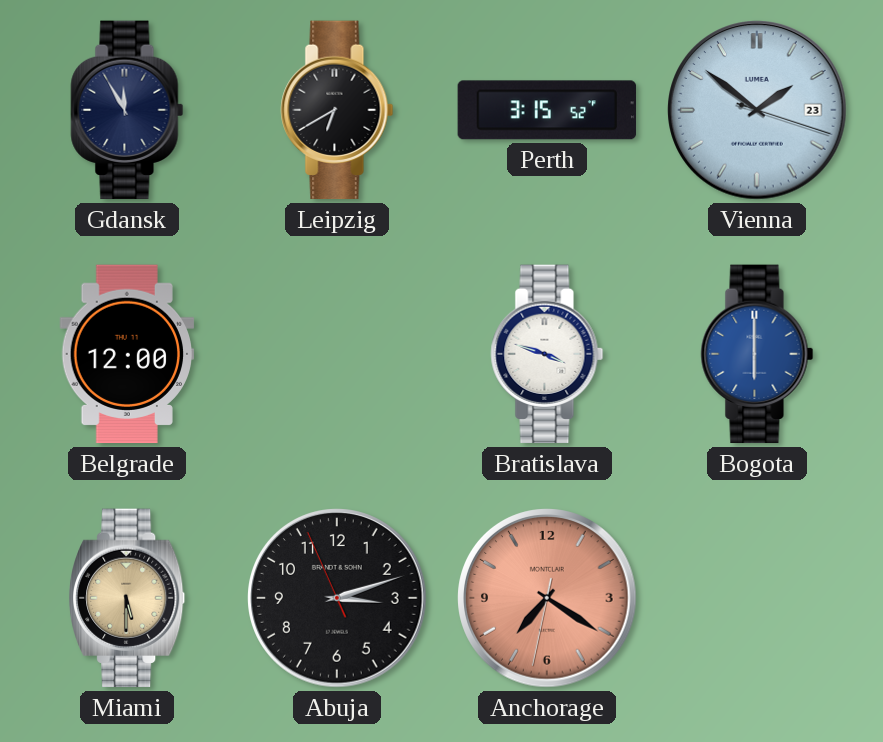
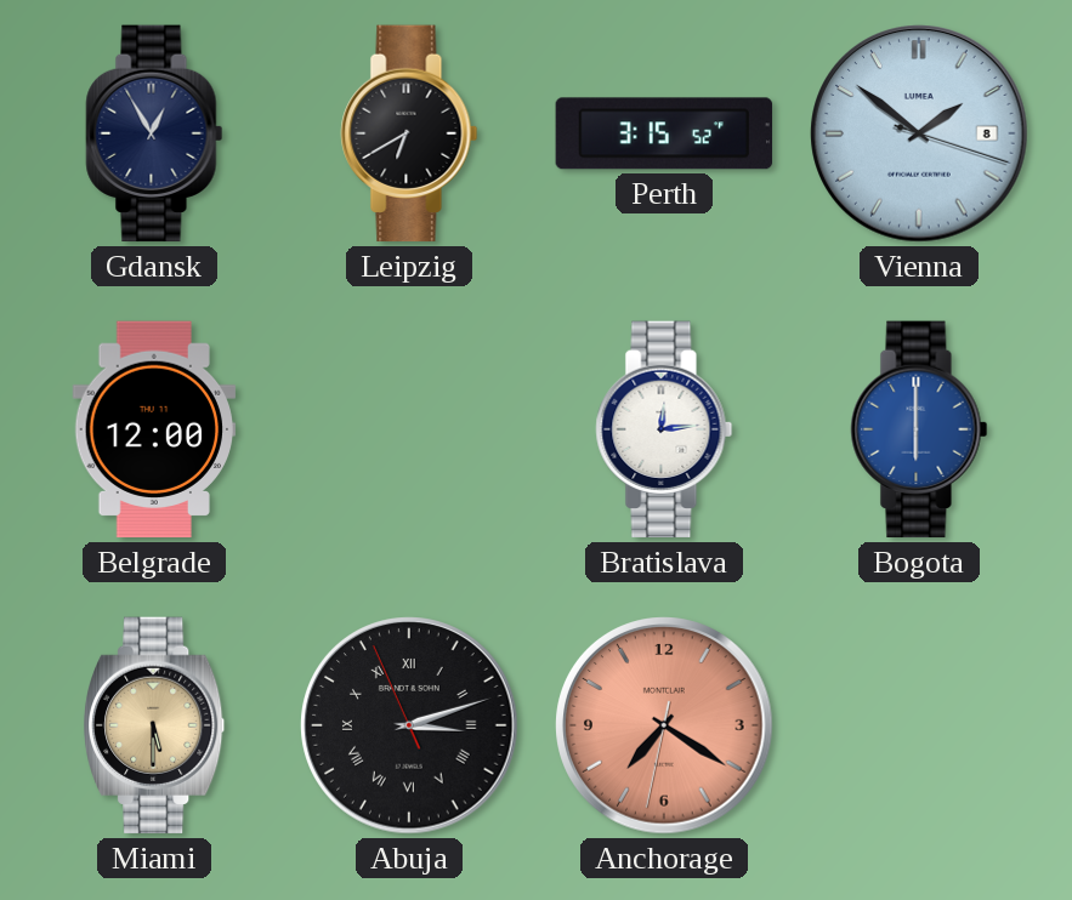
Gdansk: 11:55 -> 12:55 (154, 133)
Vienna date: 23 -> 8 (919, 133)
Bratislava: 3:48 -> 12:14 (664, 429)
Abuja numerals: Arabic -> Roman (409, 725)
